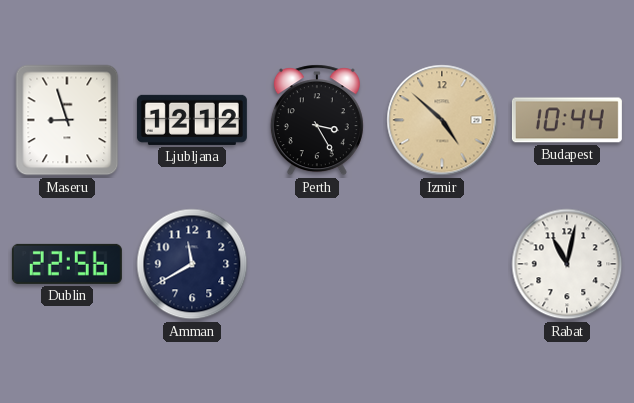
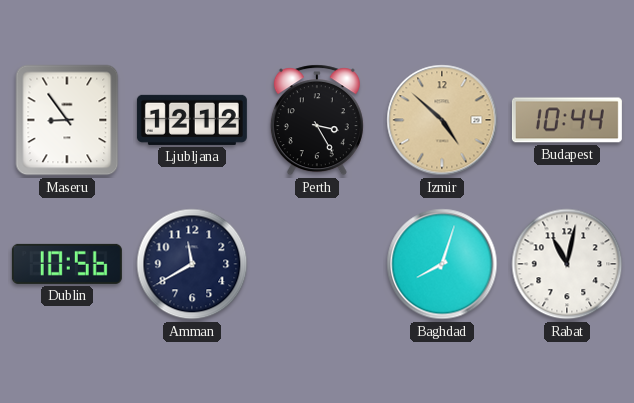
Maseru: 8:57 -> 8:54 (67, 120)
Dublin: 22:56 -> 10:56 (67, 264)
Baghdad: none -> 8:03 (442, 264)
